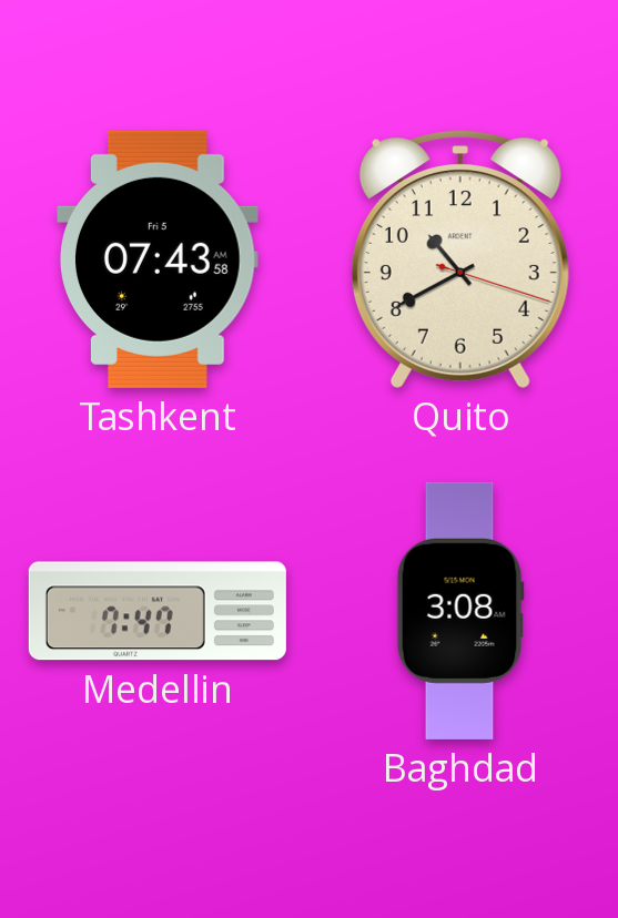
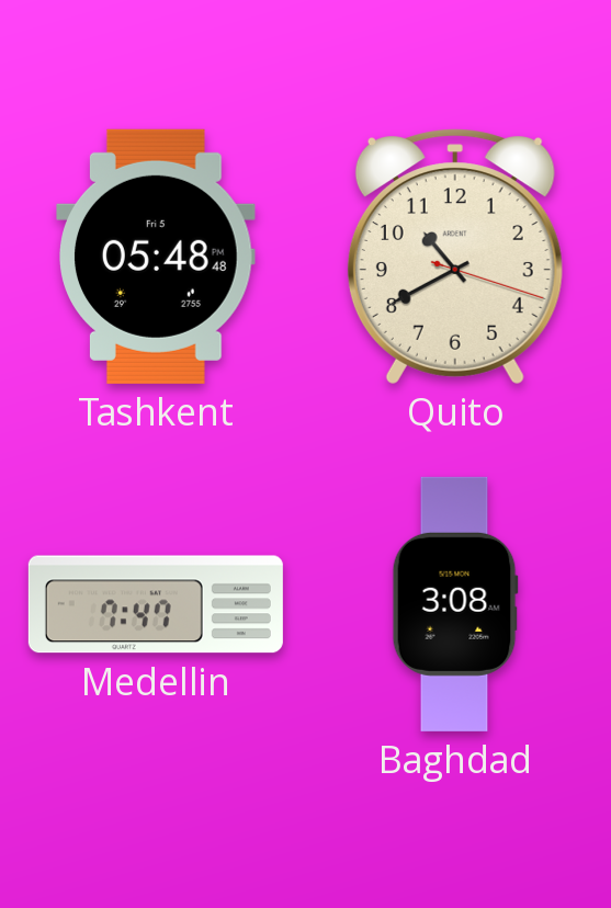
Tashkent: 07:43 -> 05:48 (156, 257)
